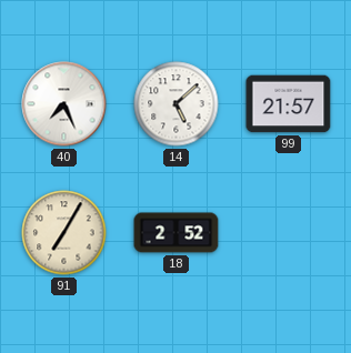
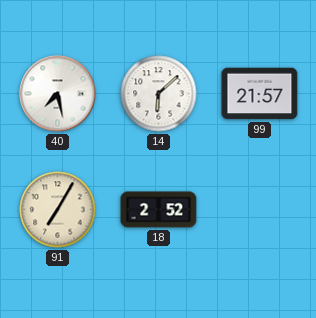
40: 7:26 -> 7:28 (58, 94)
14: 5:08 -> 6:08 (159, 94)
